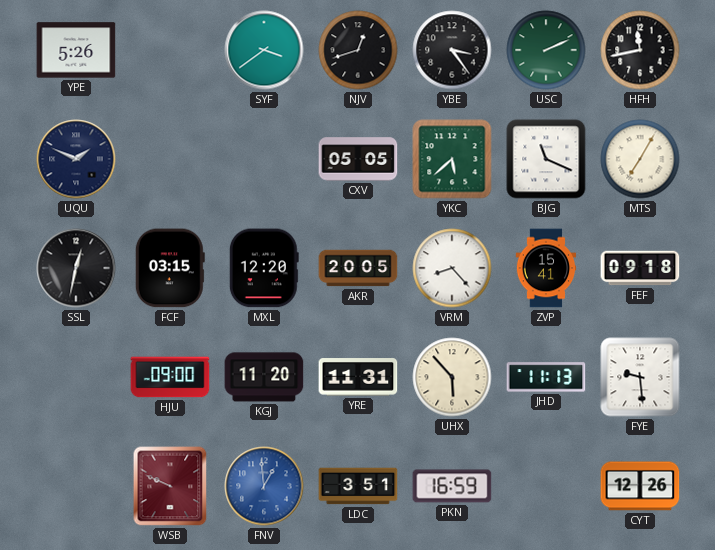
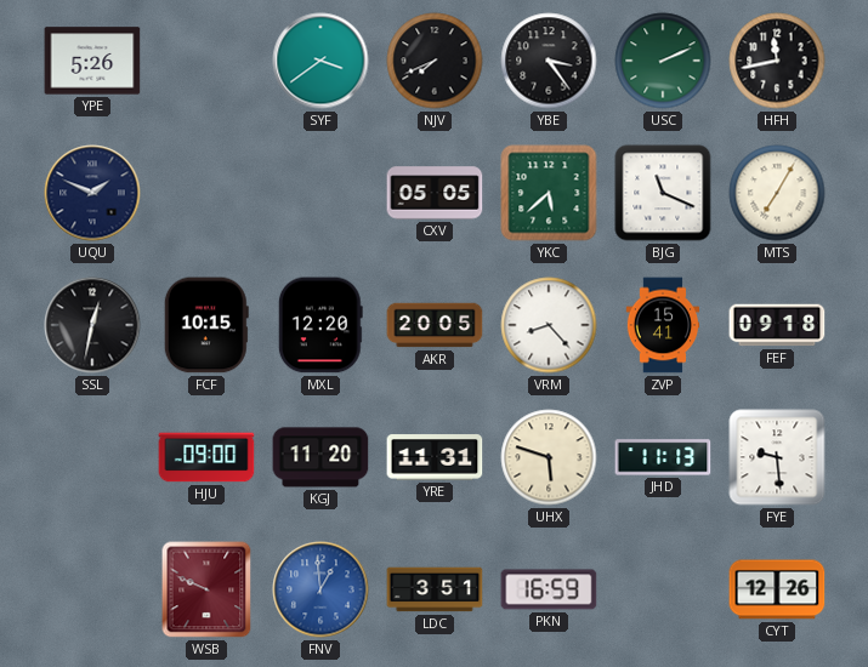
NJV: 12:42 -> 7:41 (435, 61)
FCF: 03:15 -> 10:15 (206, 325)
UHX: 5:53 -> 5:48 (549, 457)
